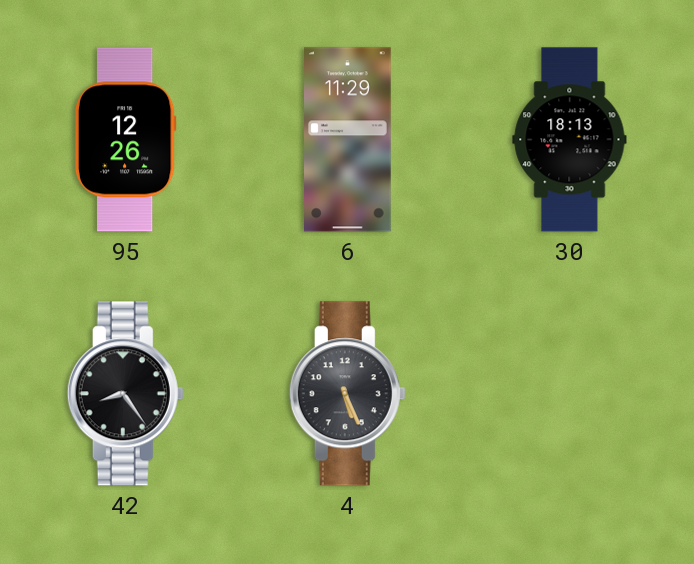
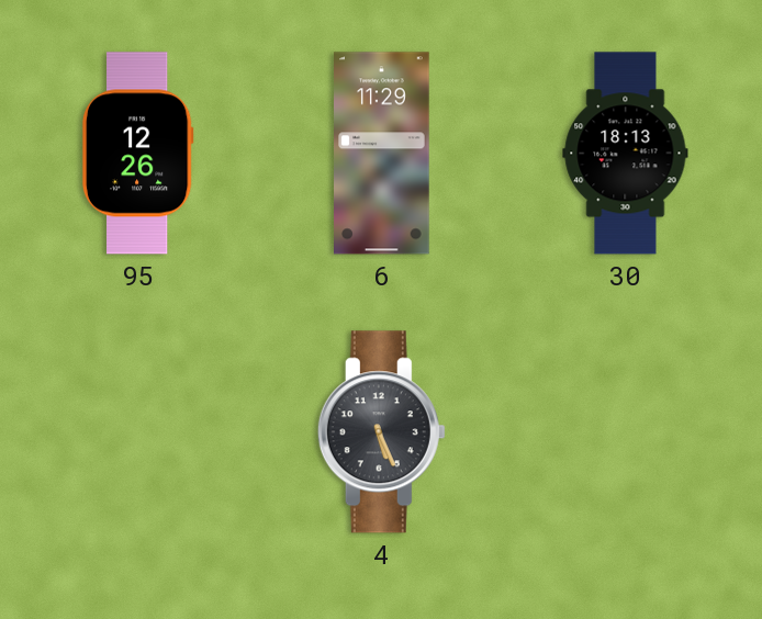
42: 8:24 -> none (125, 394)
